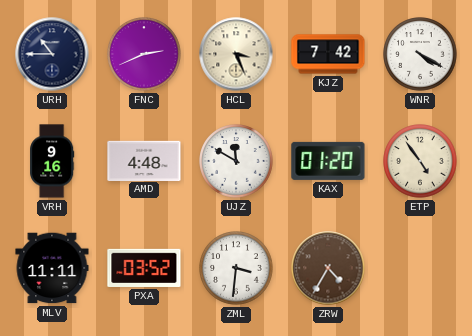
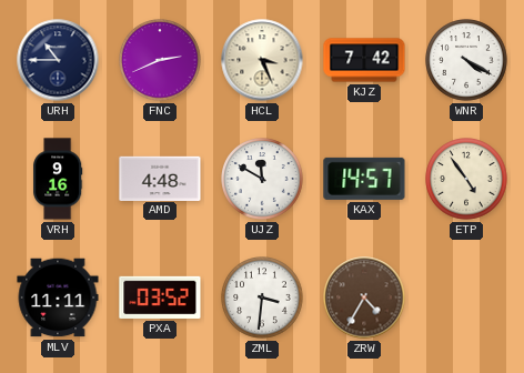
KAX: 01:20 -> 14:57 (364, 179)
